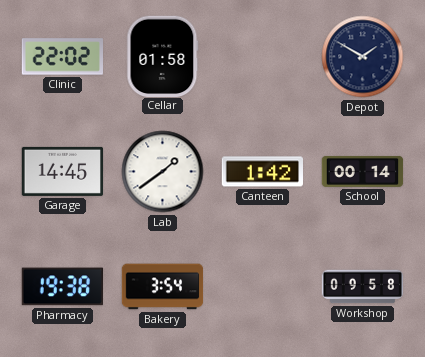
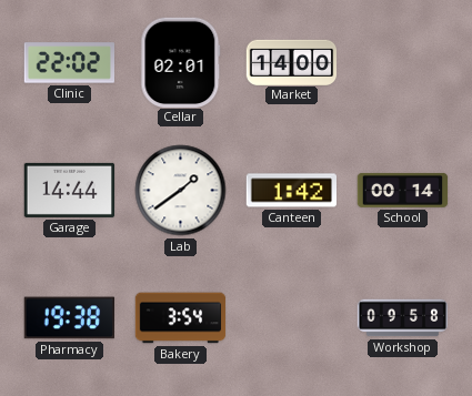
Cellar: 01:58 -> 02:01 (181, 62)
Market: none -> 14:00 (292, 62)
Depot: 1:50 -> none (363, 57)
Garage: 14:45 -> 14:44 (70, 190)
